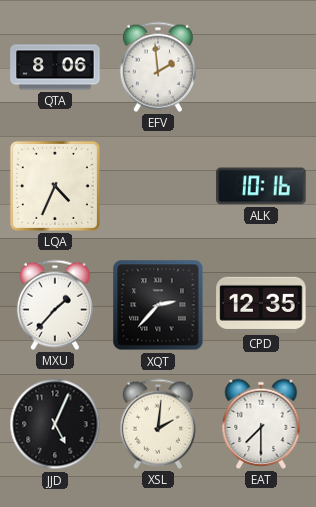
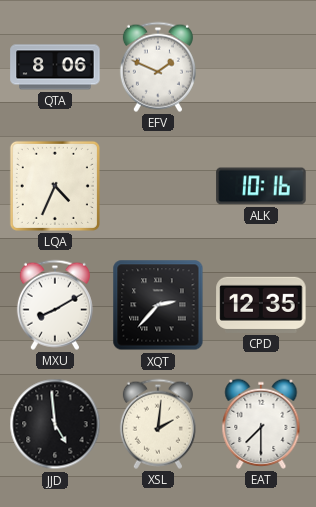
EFV: 1:59 -> 1:49 (158, 67)
MXU: 1:37 -> 8:10 (55, 305)
JJD: 5:04 -> 4:59 (55, 424)
